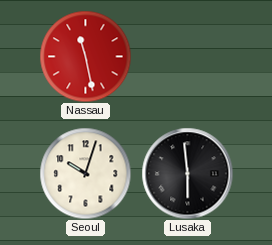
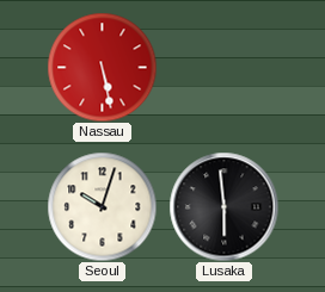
Nassau: 11:28 -> 5:28 (102, 67)
